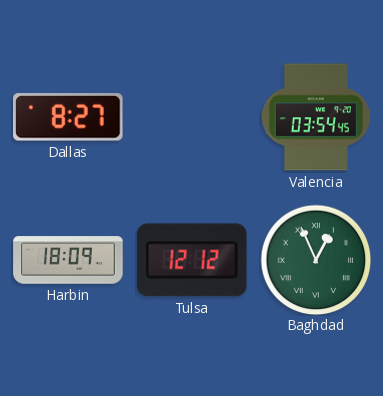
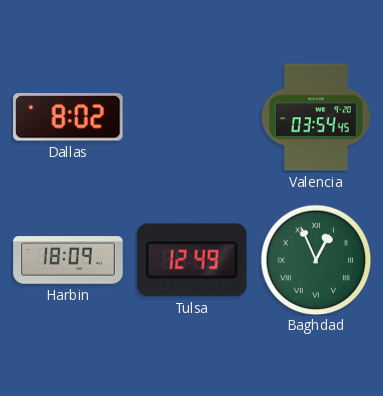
Dallas: 8:27 -> 8:02 (68, 117)
Tulsa: 12:12 -> 12:49 (193, 260)
